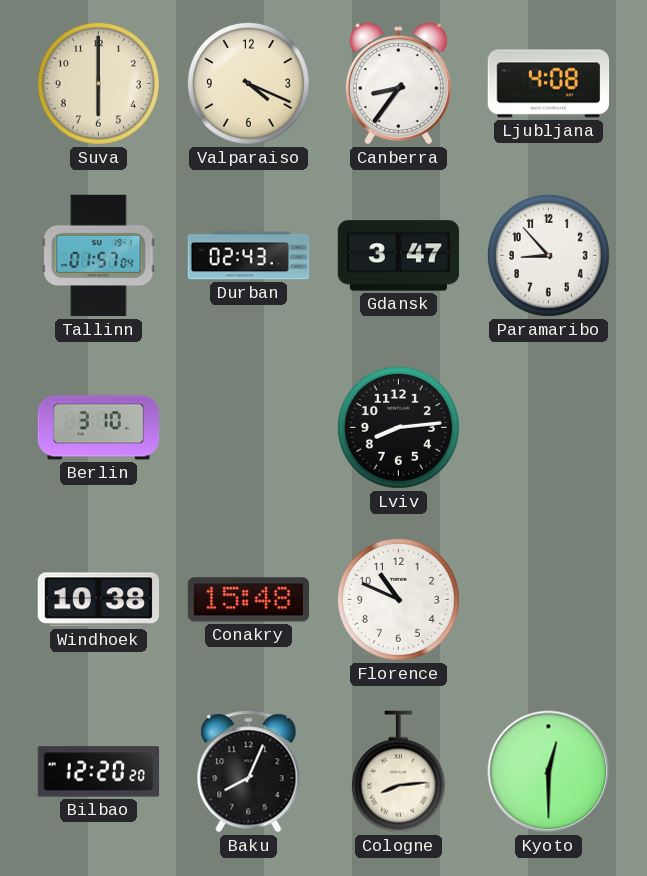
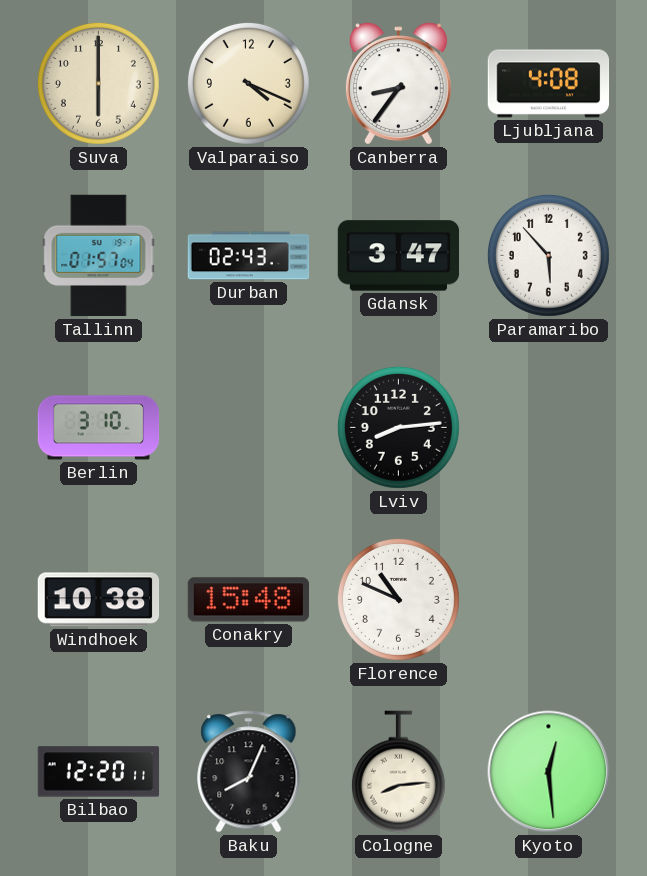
Paramaribo: 8:53 -> 5:53 (548, 255)
Bilbao: 12:20:20 -> 12:20:11 (99, 772)
Kyoto: 12:30 -> 12:29 (549, 772)
